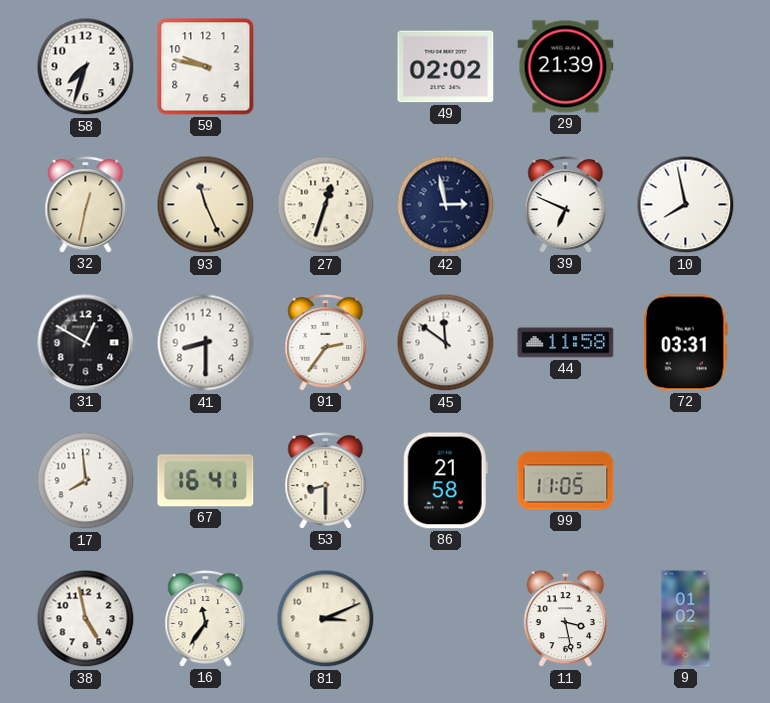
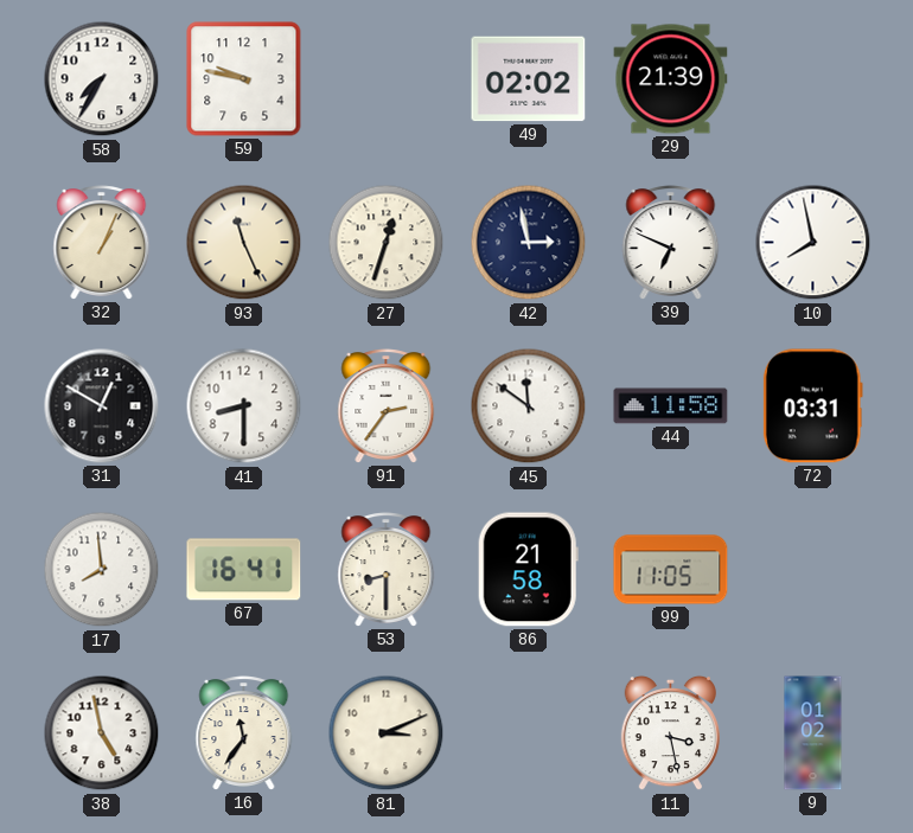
58: 7:33 -> 7:35 (102, 79)
32: 12:32 -> 1:04 (102, 243)
